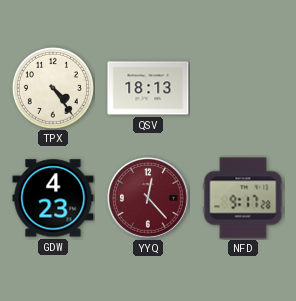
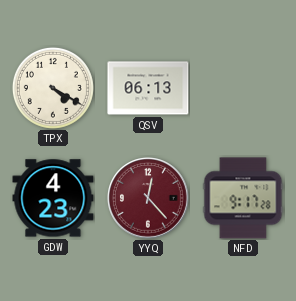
TPX: 4:24 -> 4:20 (53, 88)
QSV: 18:13 -> 06:13 (148, 88)
